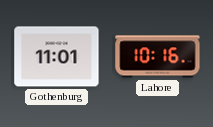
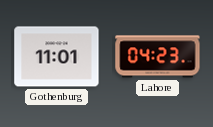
Lahore: 10:16 -> 04:23 (158, 57)
